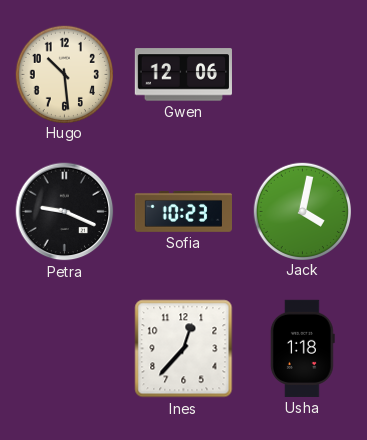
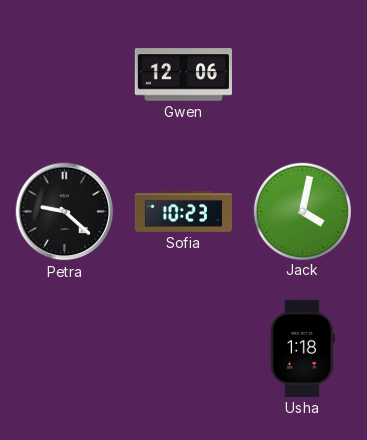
Hugo: 10:29 -> none (64, 74)
Petra: 9:19 -> 9:22 (65, 212)
Ines: 12:37 -> none (184, 349)
